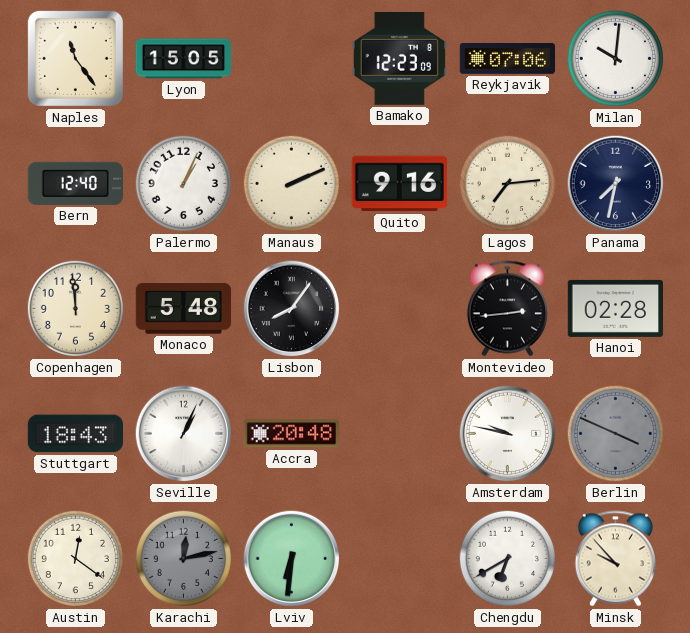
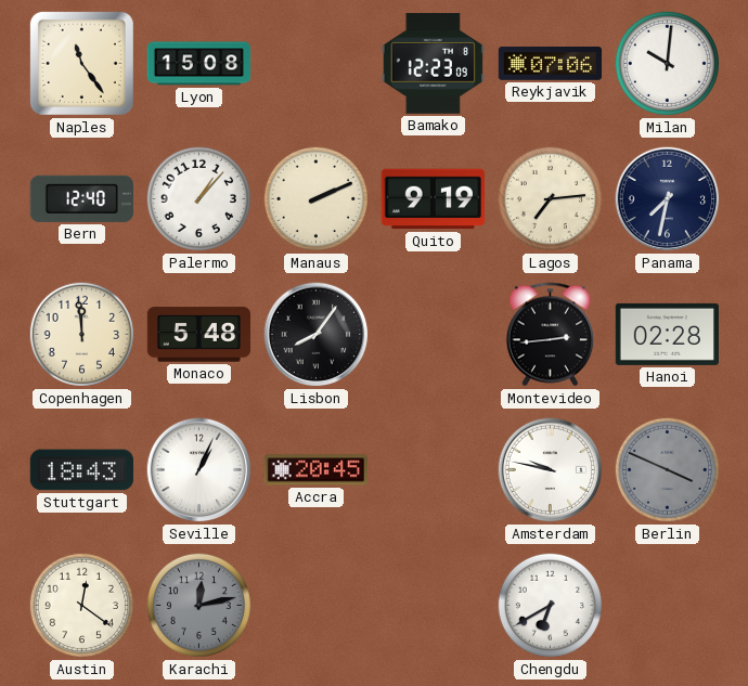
Lyon: 15:05 -> 15:08 (199, 64)
Palermo: 1:04 -> 1:07 (198, 198)
Quito: 9:16 -> 9:19 (433, 199)
Accra: 20:48 -> 20:45 (315, 470)
Lviv: 6:31 -> none (292, 559)
Minsk: 9:53 -> none (615, 559)
